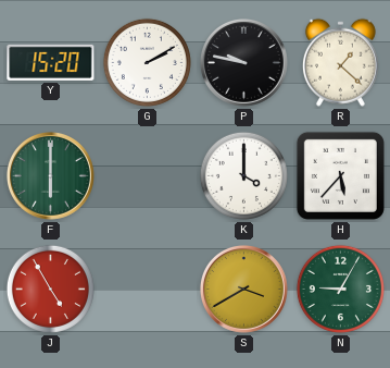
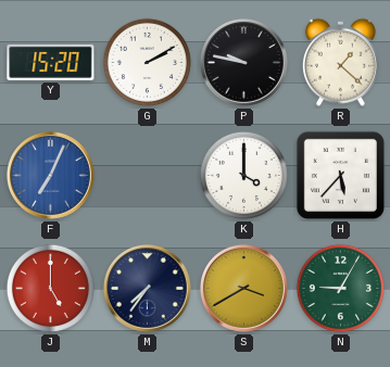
F: 6:00 -> 7:04 (50, 175)
F dial: green -> blue (50, 175)
J: 4:55 -> 5:00 (50, 288)
M: none -> 7:36 (147, 288)
